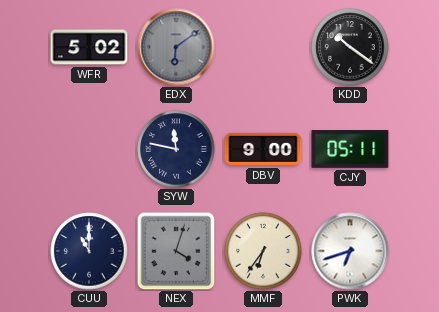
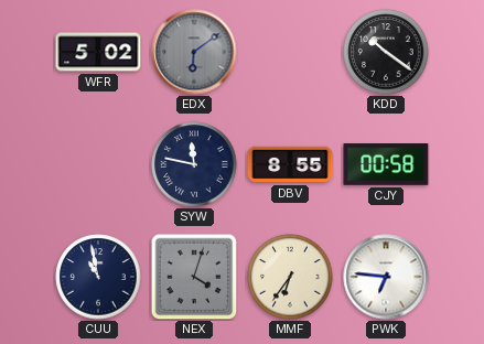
DBV: 9:00 -> 8:55 (290, 164)
CJY: 05:11 -> 00:58 (386, 164)
CUU: 11:00 -> 10:58 (98, 277)
PWK: 6:42 -> 6:46 (386, 277)
